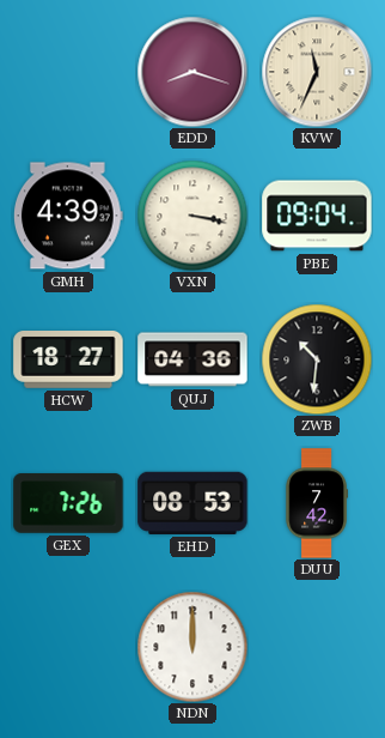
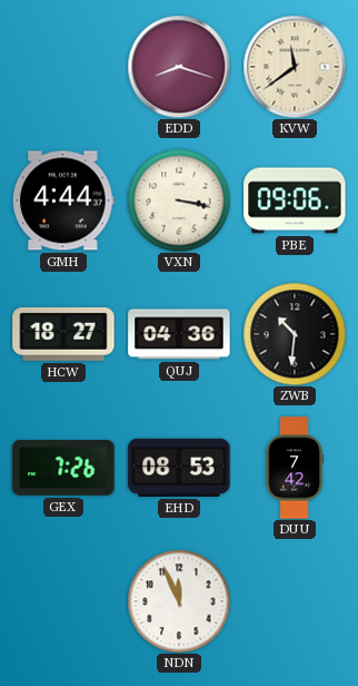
KVW: 11:34 -> 11:39 (295, 67)
GMH: 4:39 -> 4:44 (64, 200)
PBE: 09:04 -> 09:06 (295, 200)
NDN: 12:00 -> 11:56 (179, 601)
